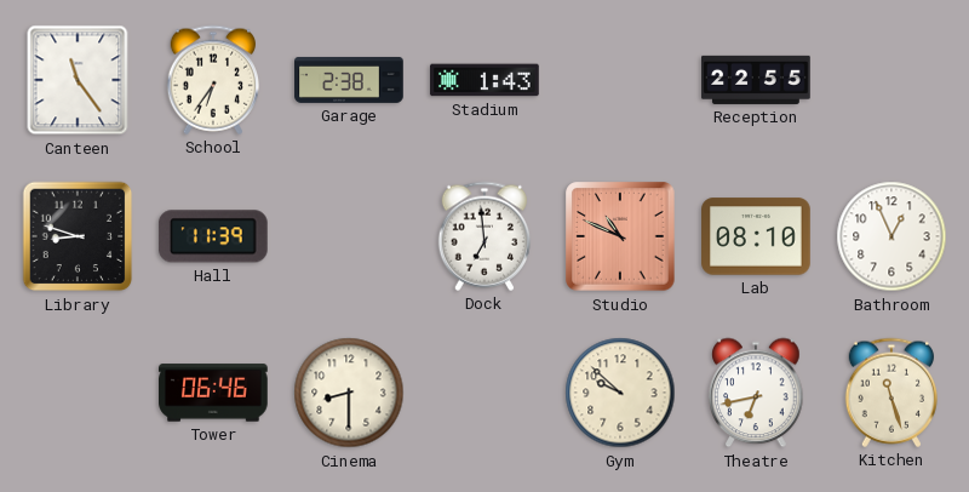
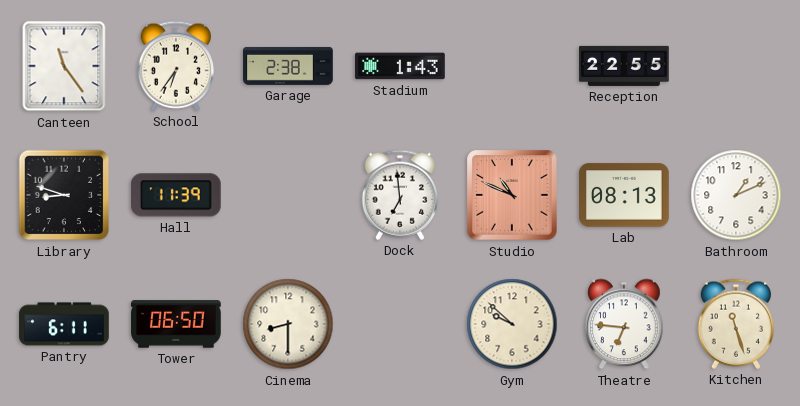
Lab: 08:10 -> 08:13 (624, 195)
Bathroom: 12:56 -> 1:11 (736, 195)
Pantry: none -> 6:11 (64, 324)
Tower: 06:46 -> 06:50 (176, 324)
Theatre: 6:43 -> 6:46 (624, 324)
